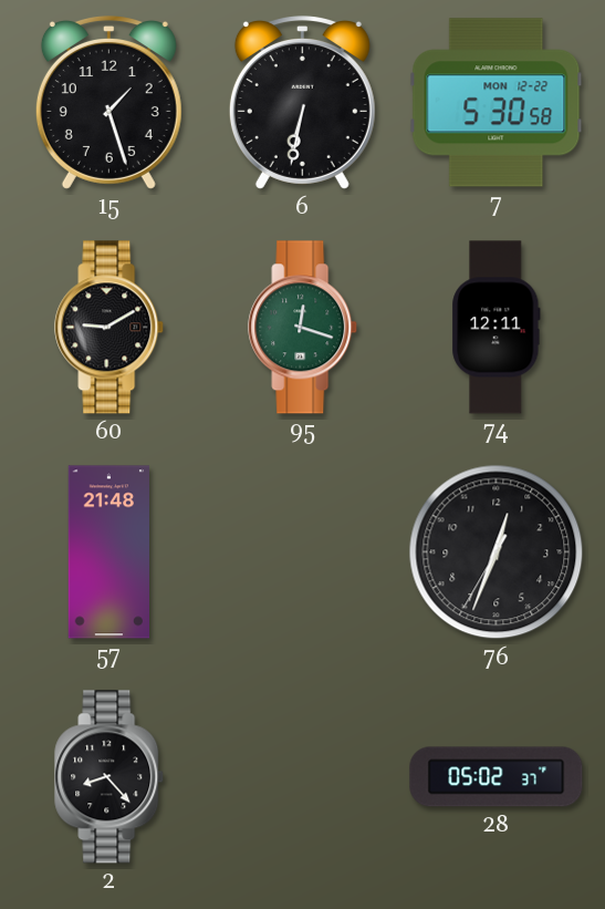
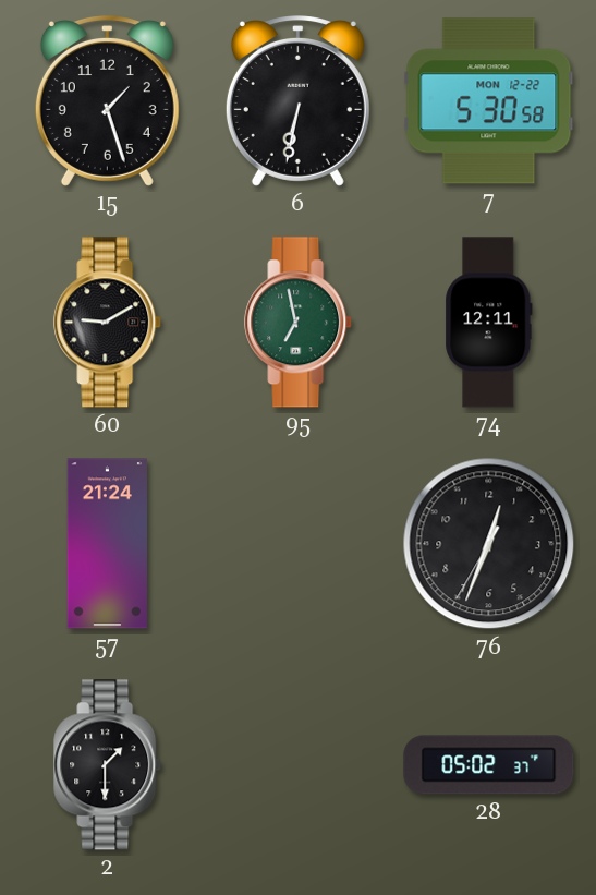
95: 12:18 -> 6:58 (299, 323)
57: 21:48 -> 21:24 (108, 544)
2: 8:23 -> 1:30 (108, 765)
